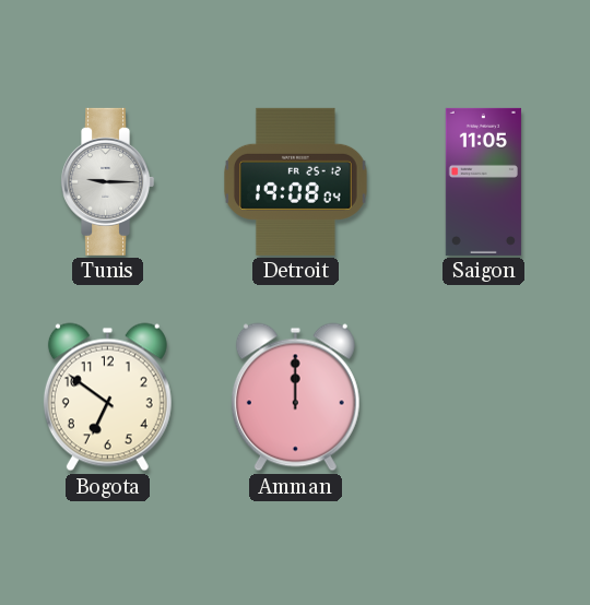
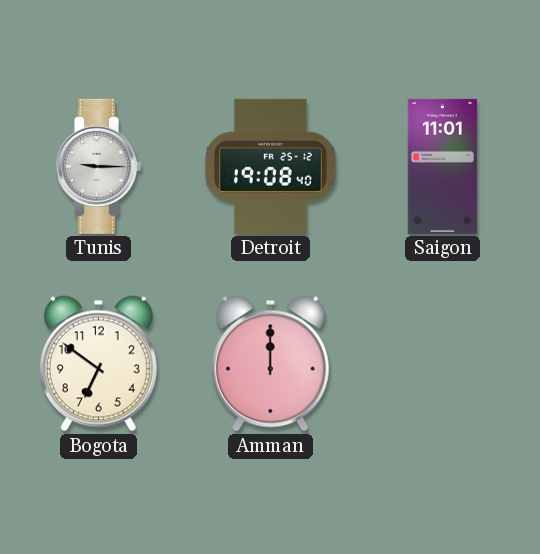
Detroit: 19:08:04 -> 19:08:40 (271, 166)
Saigon: 11:05 -> 11:01 (442, 166)
